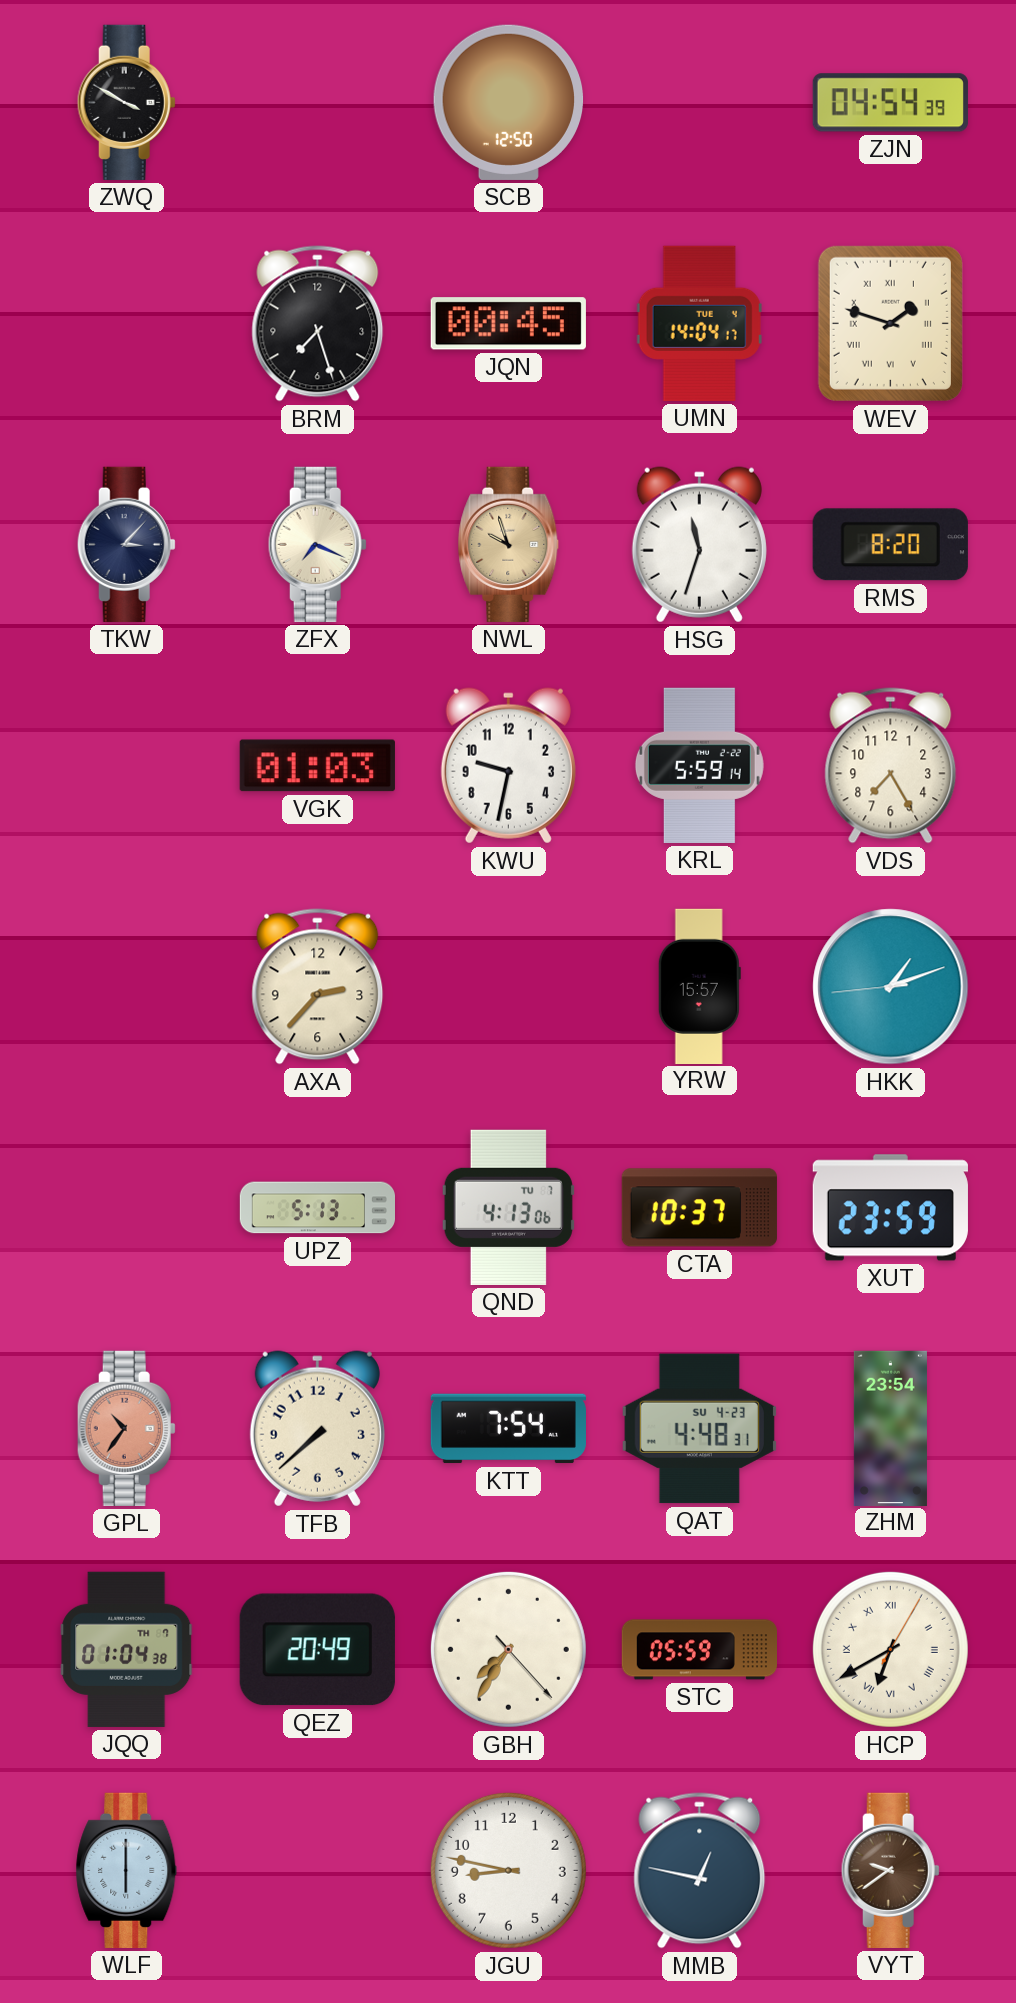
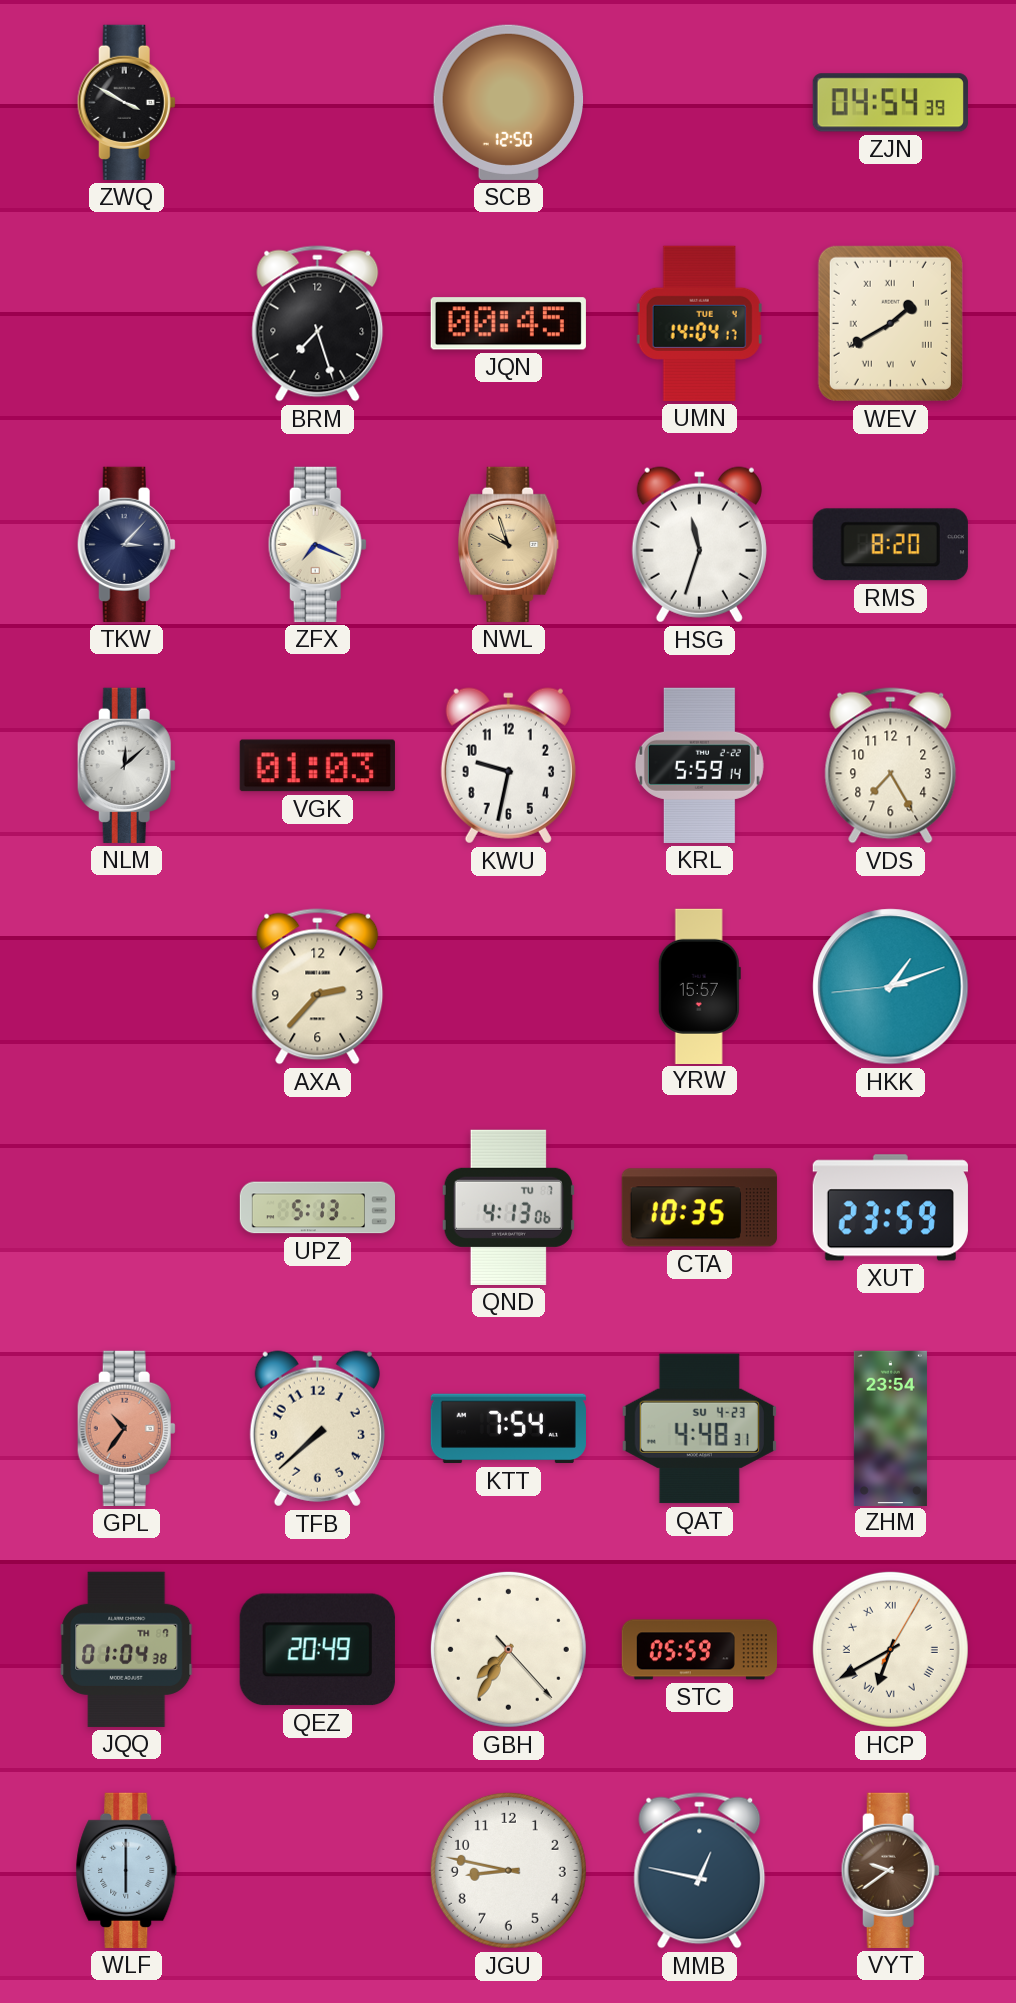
WEV: 1:48 -> 1:40 (890, 323)
NLM: none -> 12:08 (126, 765)
CTA: 10:37 -> 10:35 (699, 1208)
